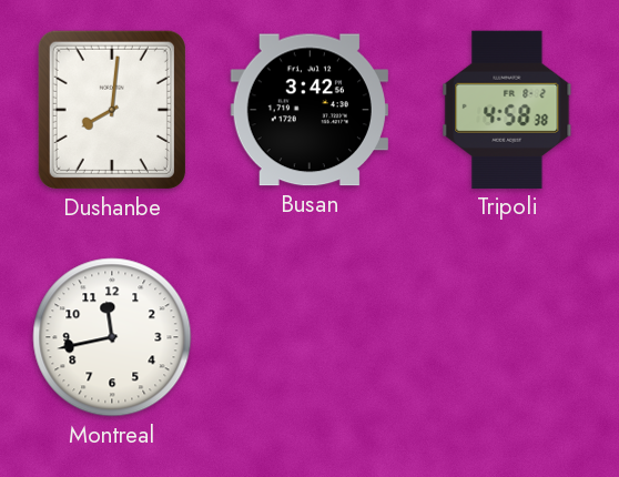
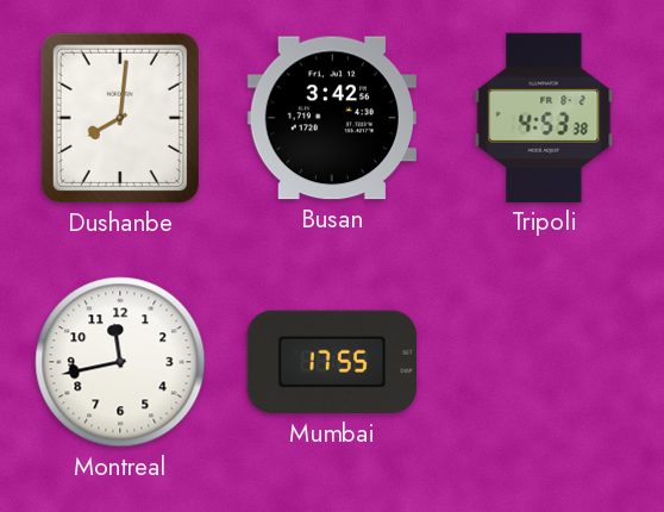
Tripoli: 4:58 -> 4:53 (544, 118)
Mumbai: none -> 17:55 (332, 362)
